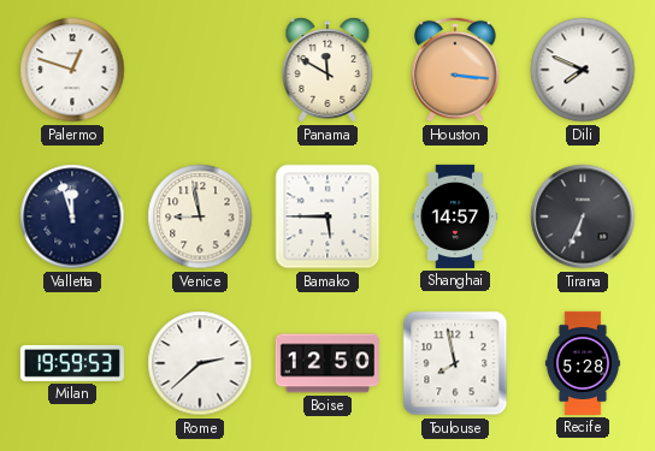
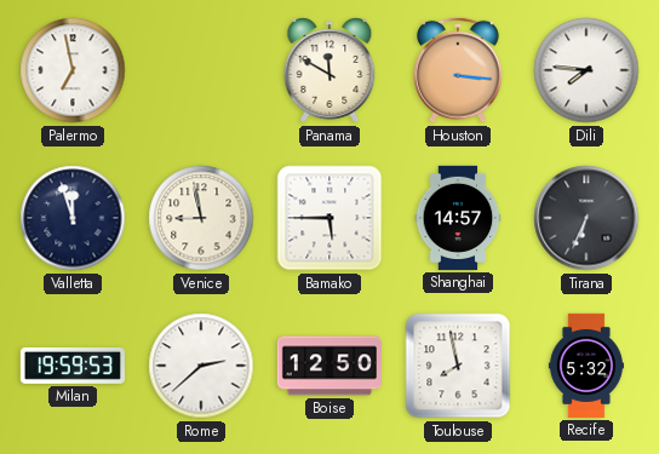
Palermo: 12:48 -> 6:58 (73, 70)
Dili: 7:49 -> 7:46 (586, 70)
Recife: 5:28 -> 5:32 (586, 366)
